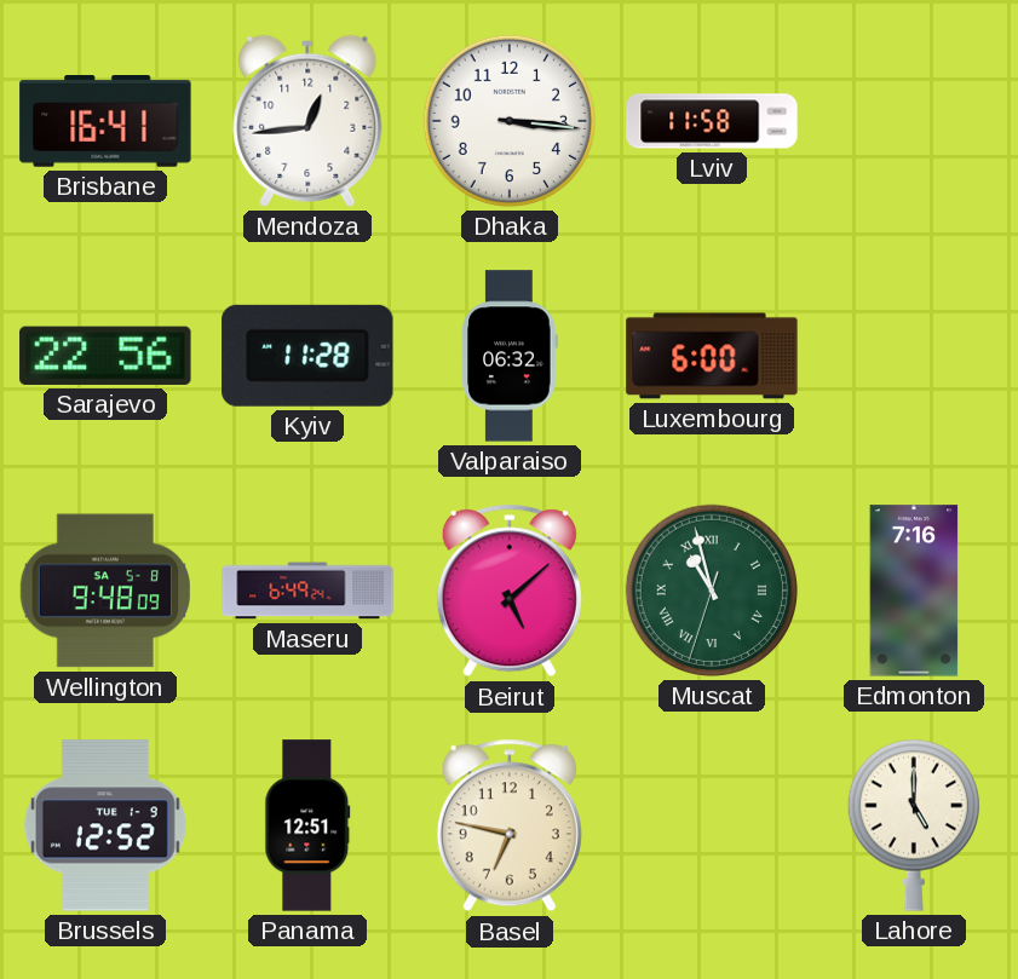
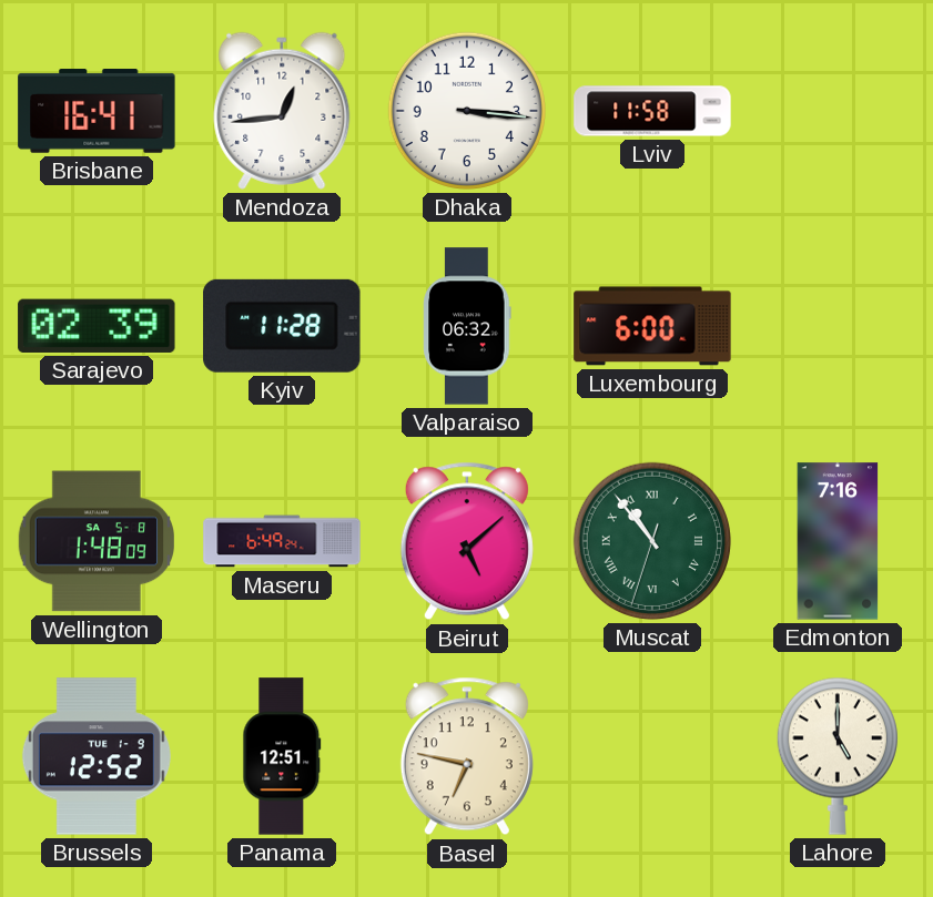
Sarajevo: 22:56 -> 02:39 (97, 326)
Wellington: 9:48 -> 1:48 (97, 541)
Muscat: 10:57 -> 10:53 (652, 541)
